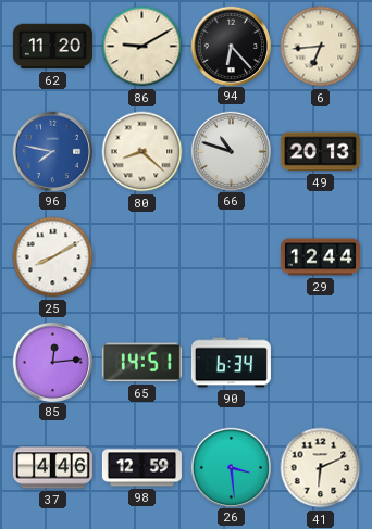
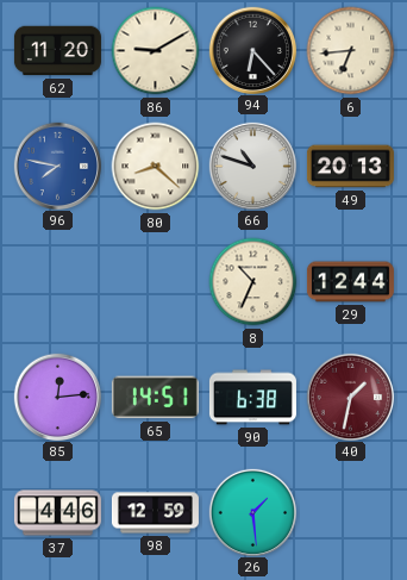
25: 8:10 -> none (53, 257)
8: none -> 10:34 (253, 282)
90: 6:34 -> 6:38 (252, 398)
40: none -> 1:32 (350, 397)
26: 3:29 -> 1:29 (252, 512)
41: 6:11 -> none (321, 468)
